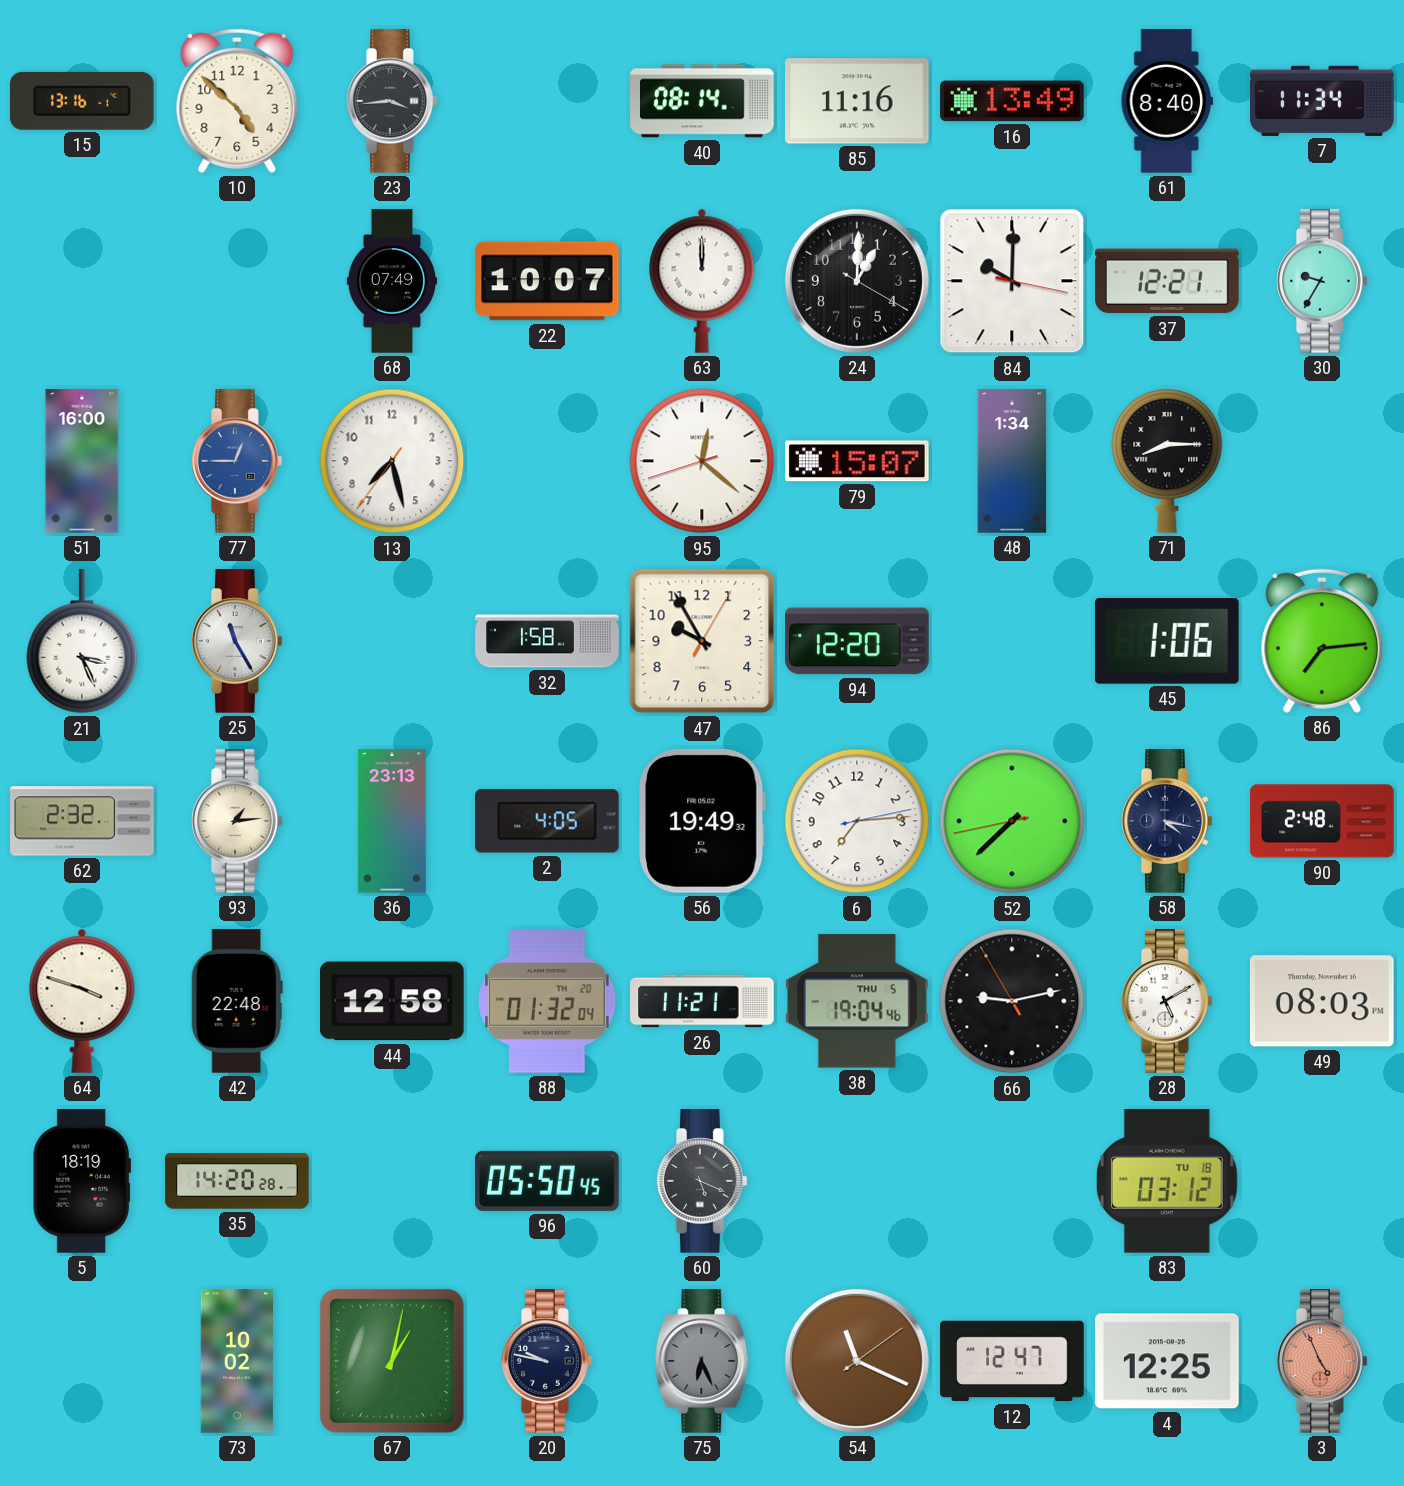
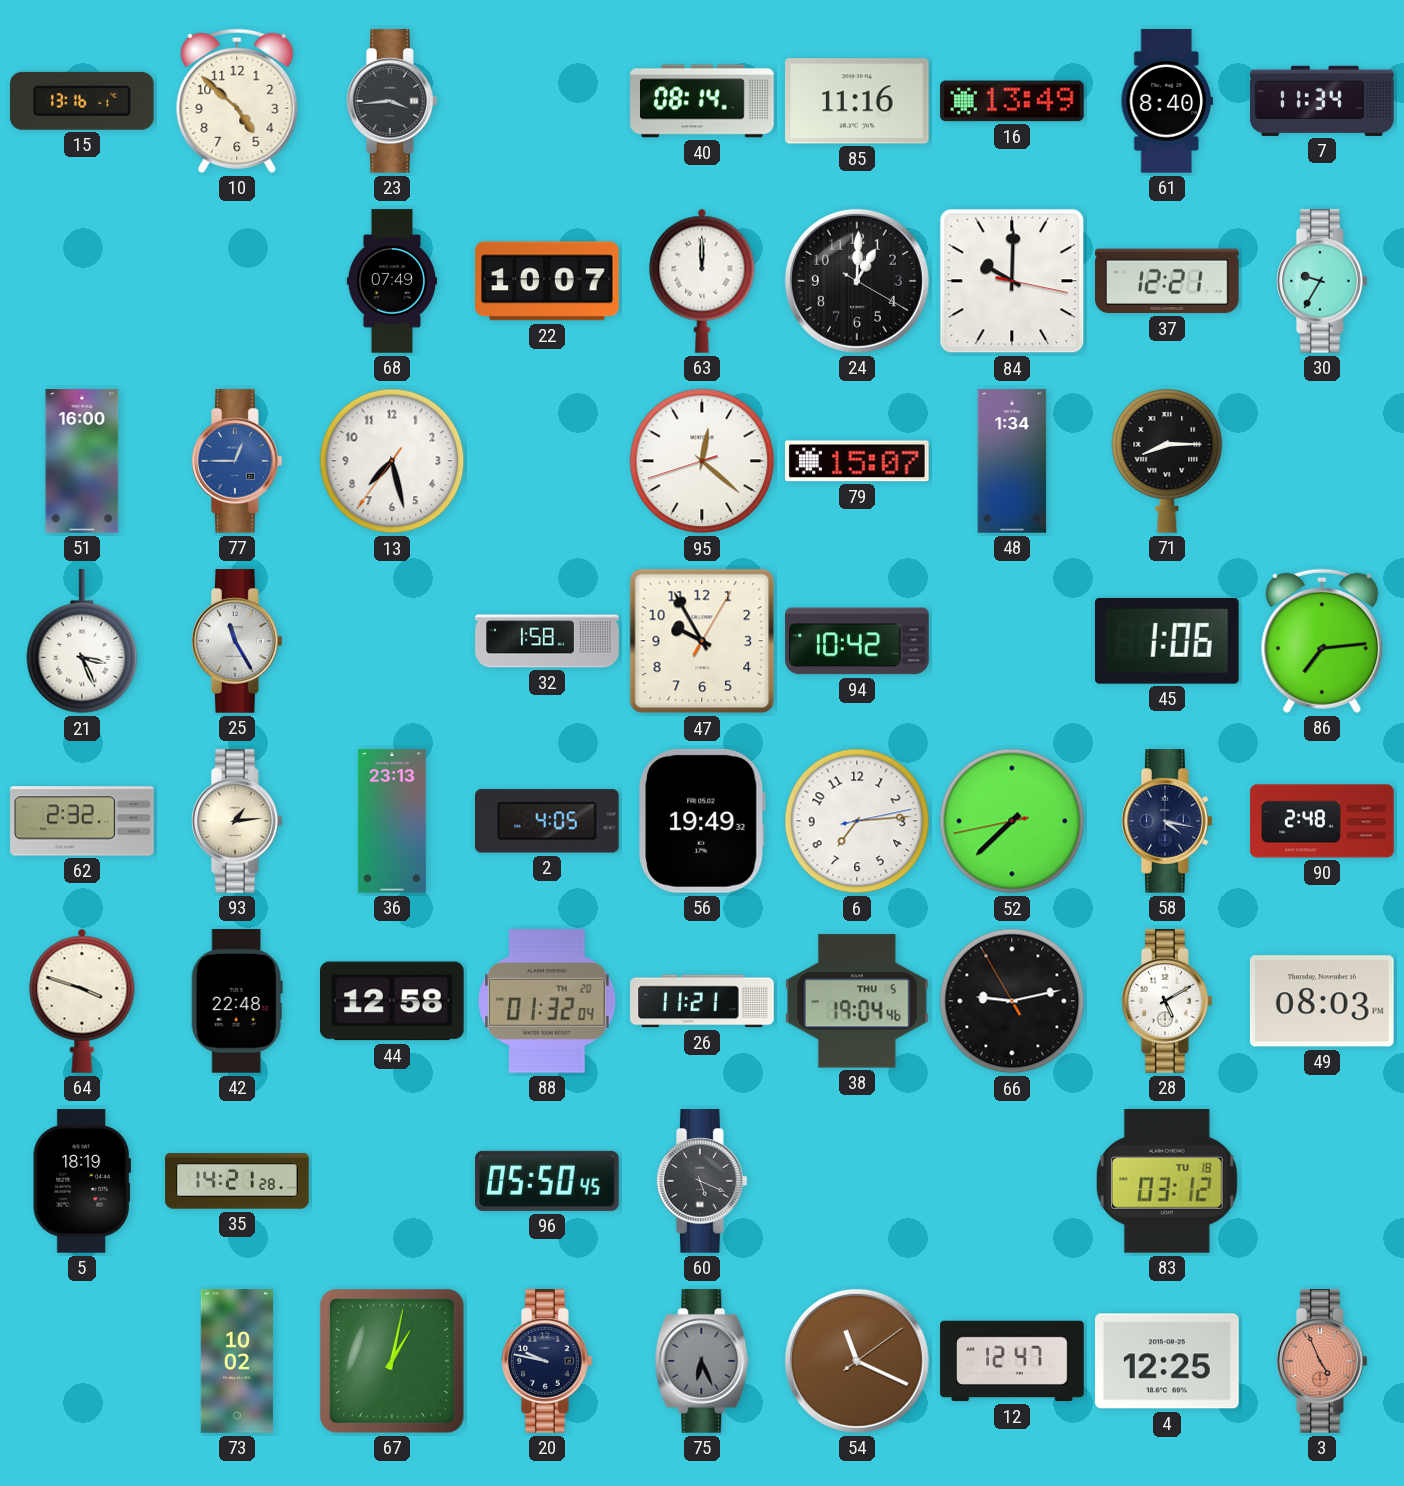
94: 12:20 -> 10:42 (857, 641)
35: 14:20 -> 14:21 (237, 1181)
